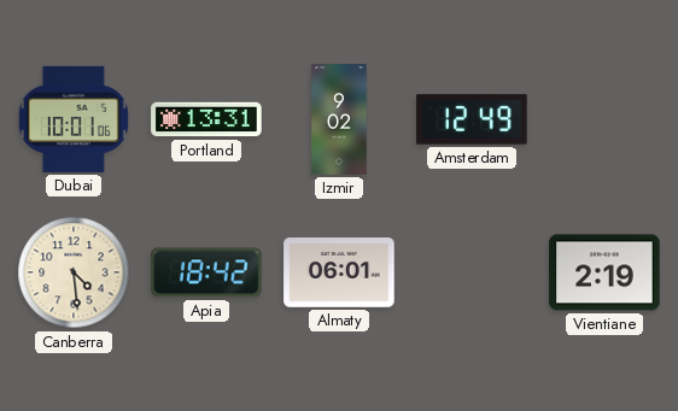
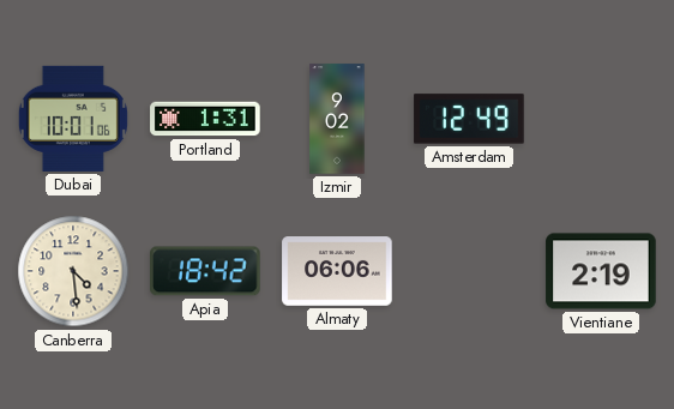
Portland: 13:31 -> 1:31 (205, 119)
Almaty: 06:01 -> 06:06 (337, 271)
